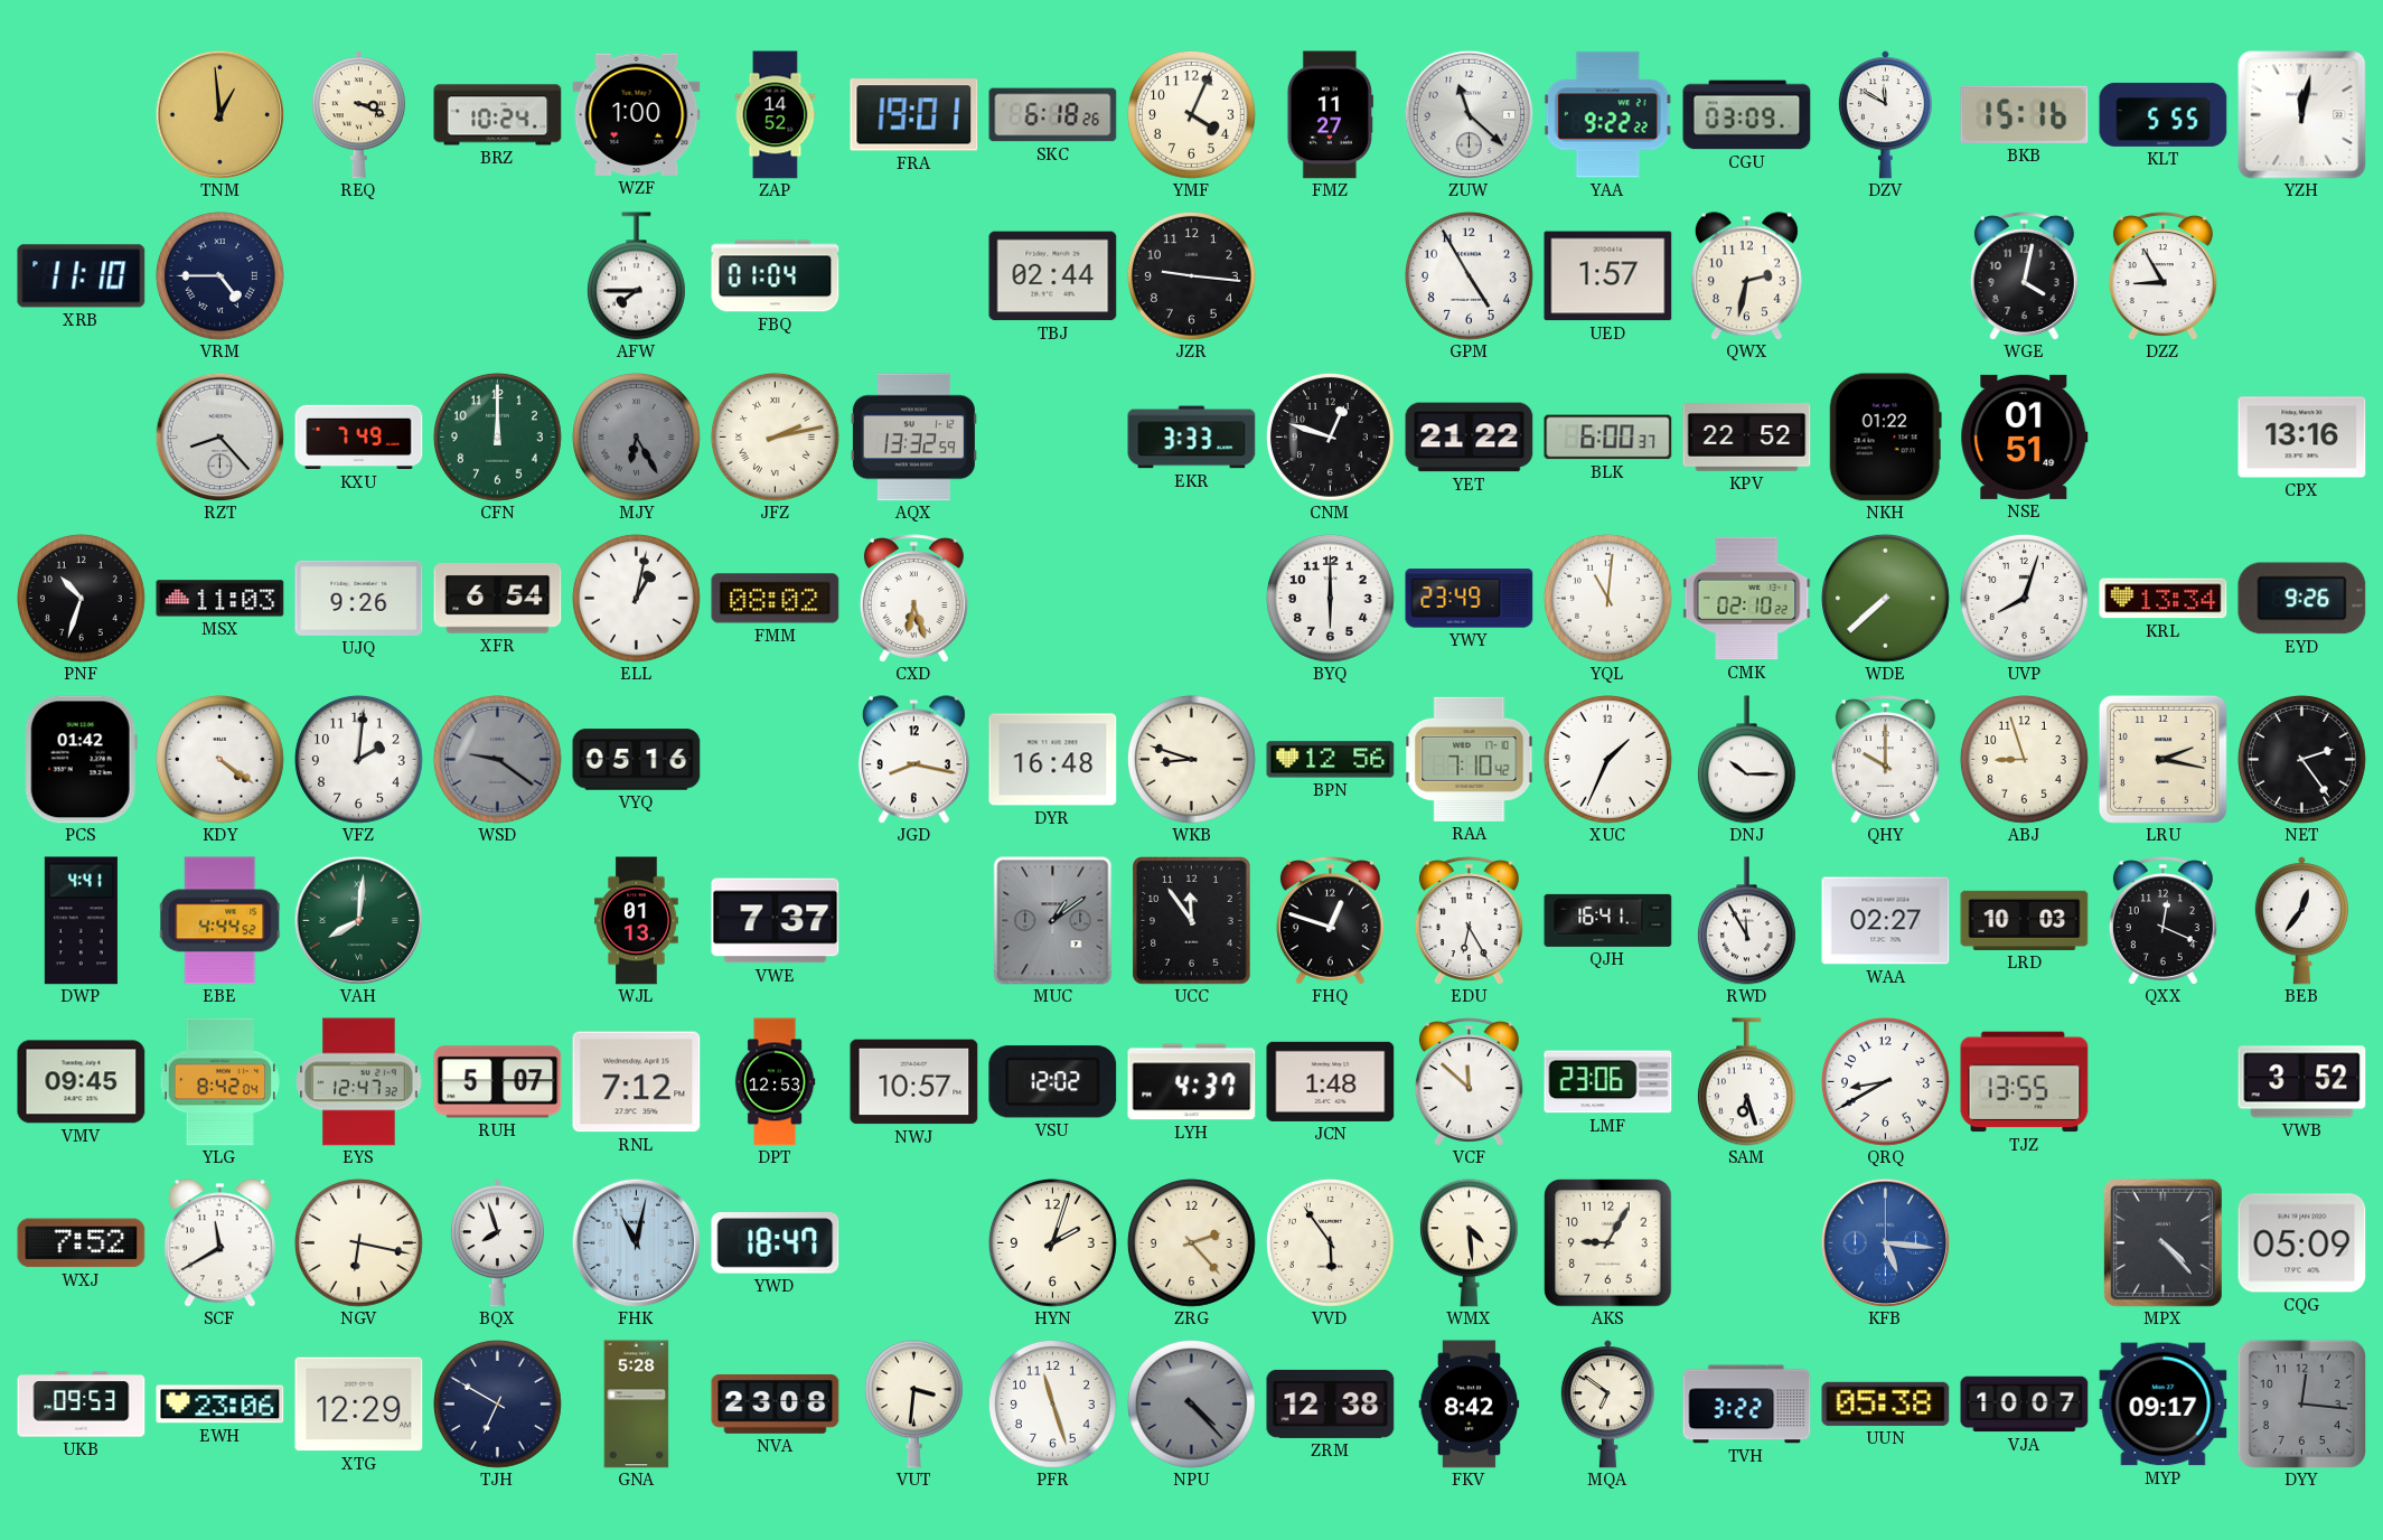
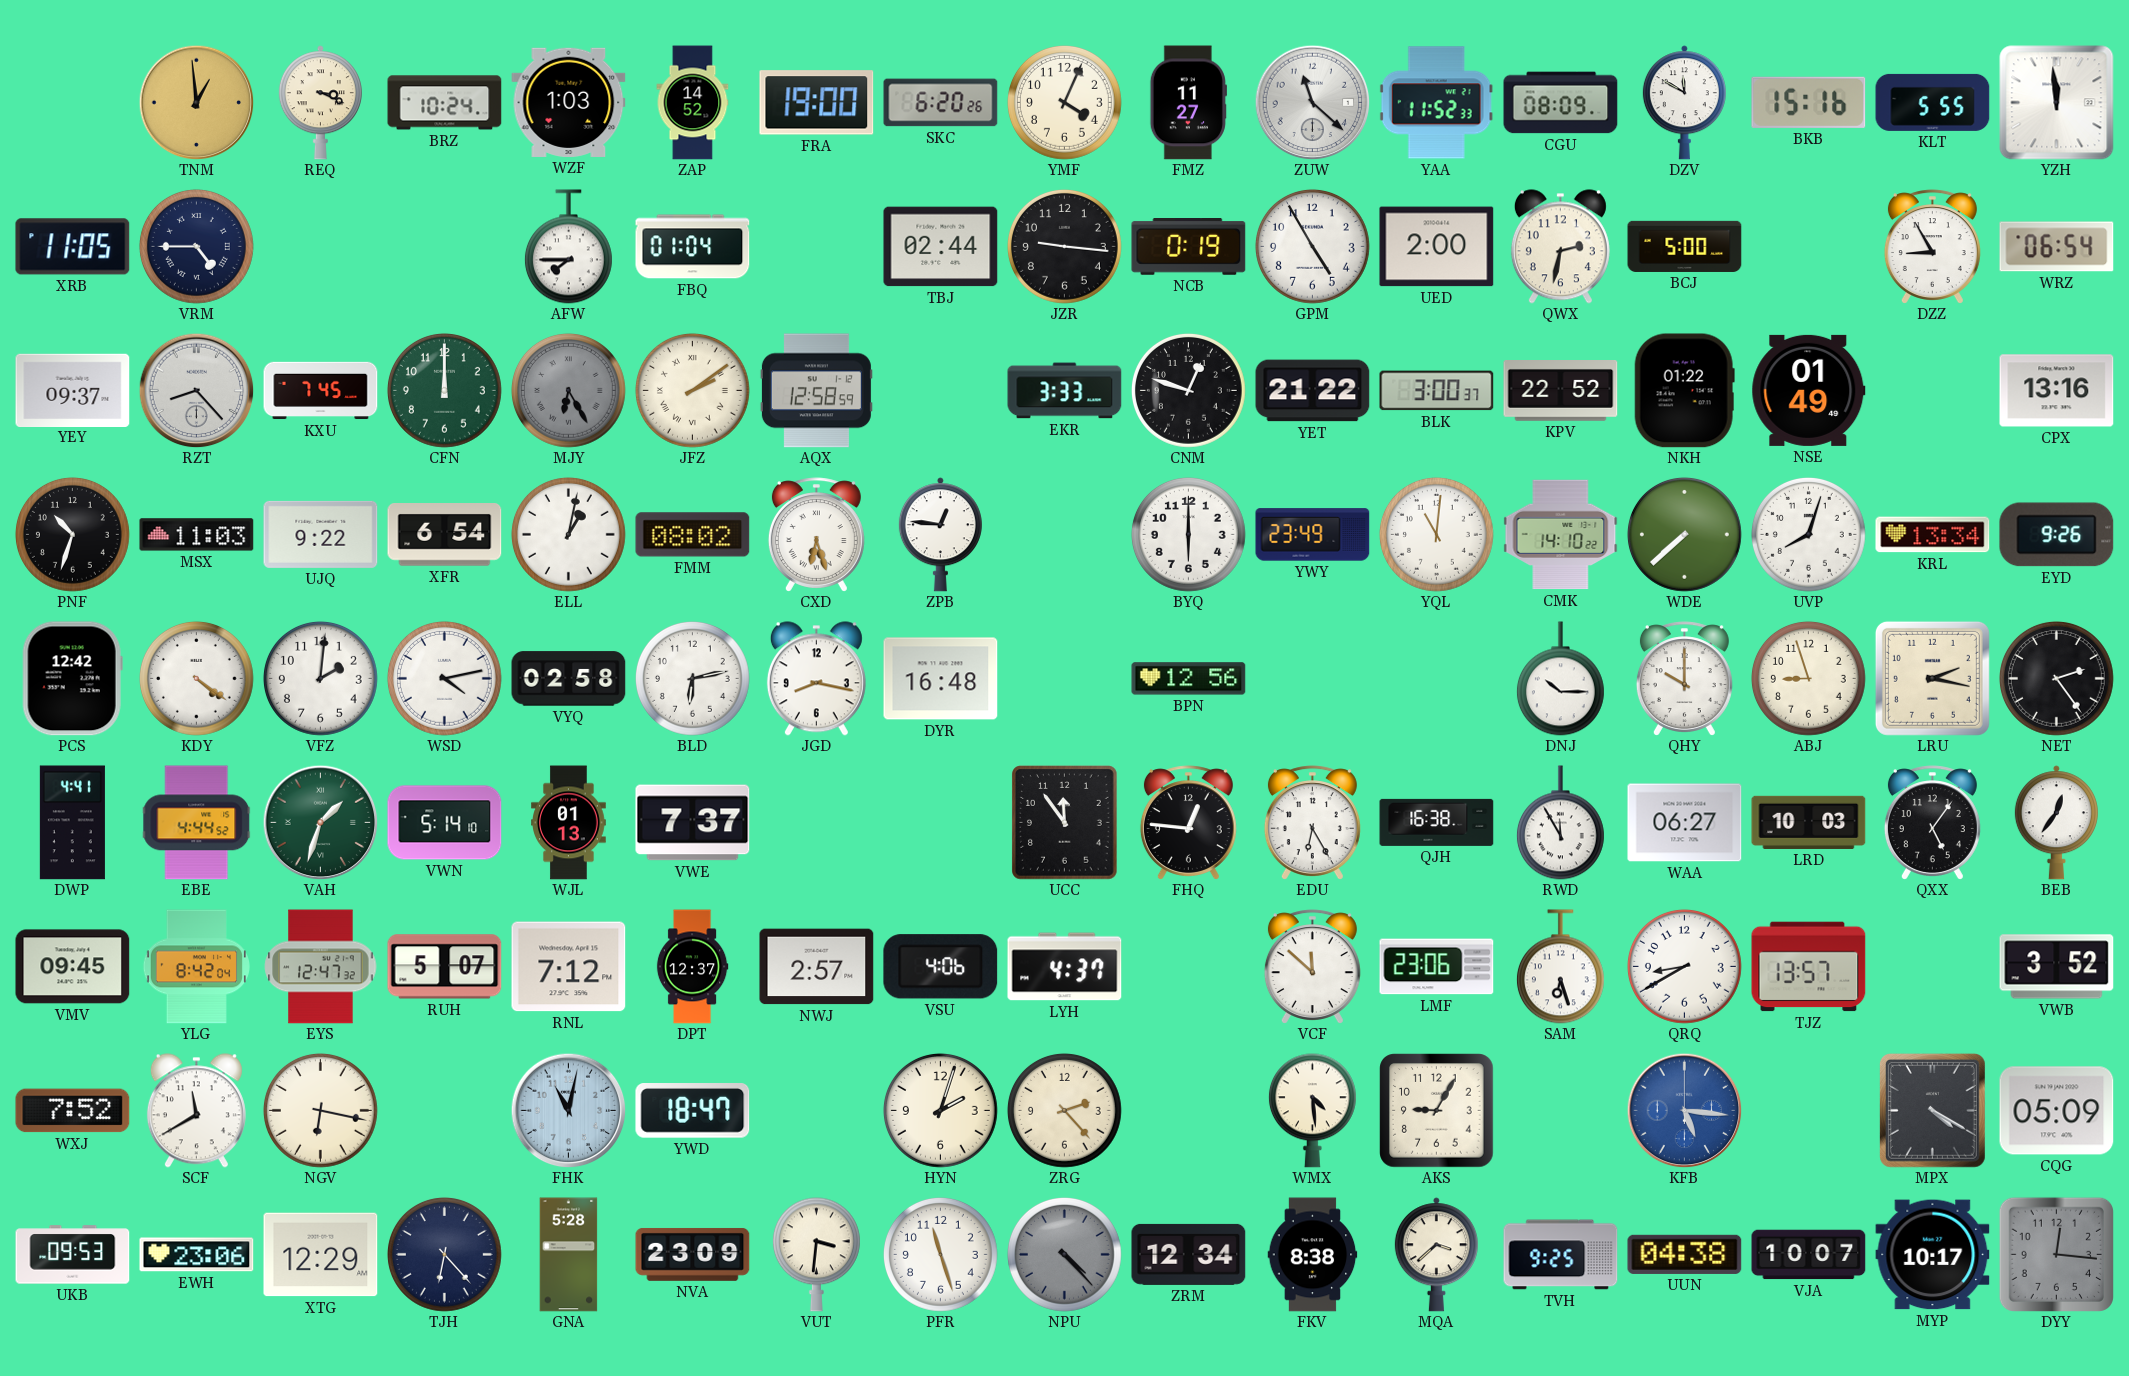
WZF: 1:00 -> 1:03 (569, 102)
FRA: 19:01 -> 19:00 (817, 103)
SKC: 6:18 -> 6:20 (941, 103)
YAA: 9:22 -> 11:52 (1436, 103)
CGU: 03:09 -> 08:09 (1561, 103)
YZH: 12:02 -> 11:59 (2057, 103)
XRB: 11:10 -> 11:05 (73, 247)
NCB: none -> 0:19 (1189, 247)
UED: 1:57 -> 2:00 (1437, 247)
BCJ: none -> 5:00 (1685, 246)
WGE: 4:02 -> none (2024, 276)
WRZ: none -> 06:54 (2057, 247)
YEY: none -> 09:37 (73, 390)
KXU: 7:49 -> 7:45 (321, 391)
JFZ: 2:13 -> 2:09 (692, 390)
AQX: 13:32 -> 12:58 (816, 391)
BLK: 6:00 -> 3:00 (1437, 391)
NSE: 01:51 -> 01:49 (1809, 390)
UJQ: 9:26 -> 9:22 (321, 534)
ZPB: none -> 12:46 (940, 535)
CMK: 02:10 -> 14:10 (1561, 535)
PCS: 01:42 -> 12:42 (72, 679)
WSD: 9:21 -> 4:13 (444, 678)
WSD dial: grey -> white (444, 678)
VYQ: 05:16 -> 02:58 (569, 679)
BLD: none -> 6:13 (692, 678)
WKB: 8:48 -> none (1191, 759)
RAA: 7:10 -> none (1470, 759)
XUC: 1:34 -> none (1607, 759)
VAH: 8:01 -> 1:33 (320, 822)
VWN: none -> 5:14 (445, 823)
MUC: 1:09 -> none (1053, 921)
FHQ: 12:48 -> 12:46 (1188, 823)
QJH: 16:41 -> 16:38 (1437, 822)
WAA: 02:27 -> 06:27 (1685, 823)
QXX: 12:19 -> 5:06 (1932, 823)
DPT: 12:53 -> 12:37 (692, 967)
NWJ: 10:57 -> 2:57 (817, 967)
VSU: 12:02 -> 4:06 (941, 967)
JCN: 1:48 -> none (1331, 1081)
TJZ: 13:55 -> 13:57 (1809, 967)
BQX: 7:57 -> none (497, 1243)
VVD: 5:54 -> none (1330, 1242)
MPX: 4:23 -> 4:20 (1932, 1110)
TJH: 6:50 -> 6:23 (444, 1254)
NVA: 23:08 -> 23:09 (693, 1254)
ZRM: 12:38 -> 12:34 (1189, 1254)
FKV: 8:42 -> 8:38 (1313, 1255)
MQA: 6:51 -> 3:38 (1436, 1255)
TVH: 3:22 -> 9:25 (1561, 1255)
UUN: 05:38 -> 04:38 (1685, 1254)
MYP: 09:17 -> 10:17 (1933, 1255)
